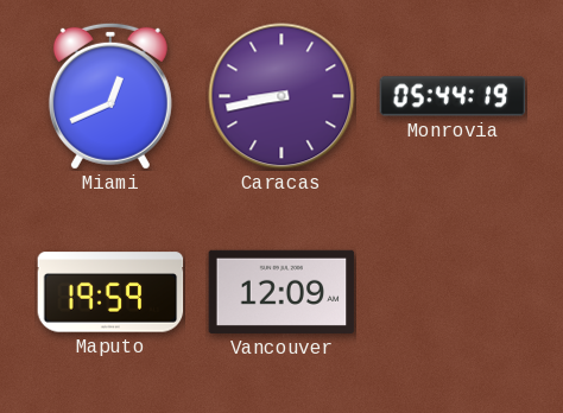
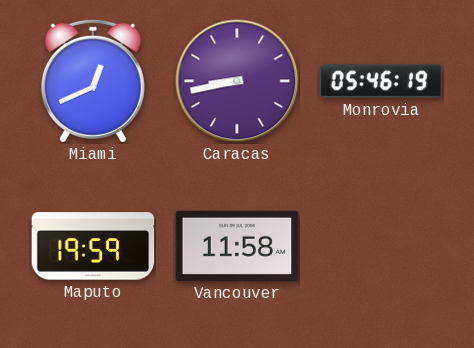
Monrovia: 05:44 -> 05:46 (381, 81)
Vancouver: 12:09 -> 11:58 (237, 246)
